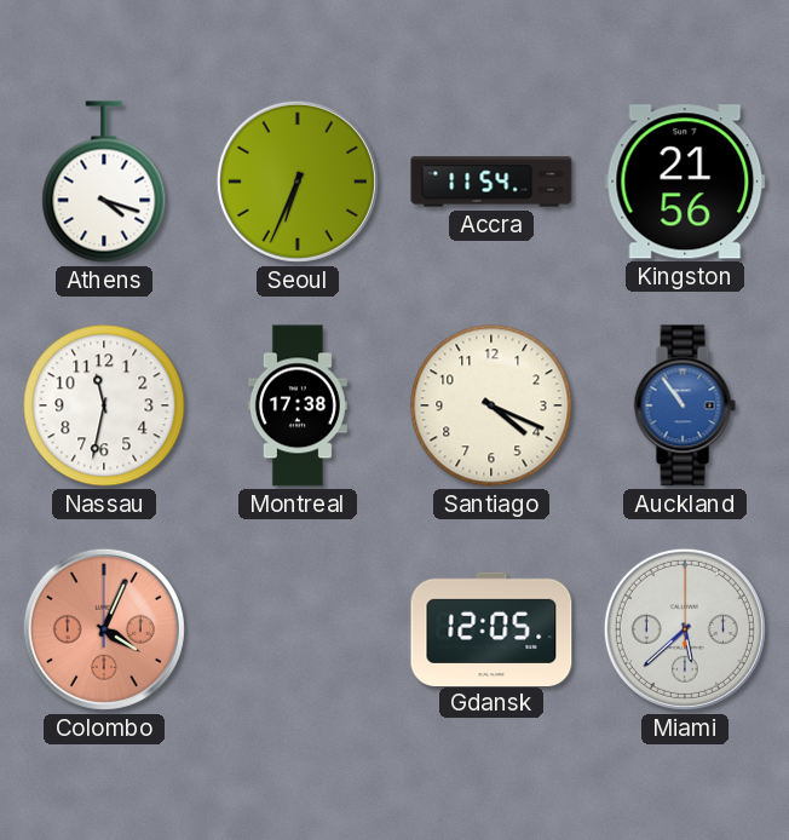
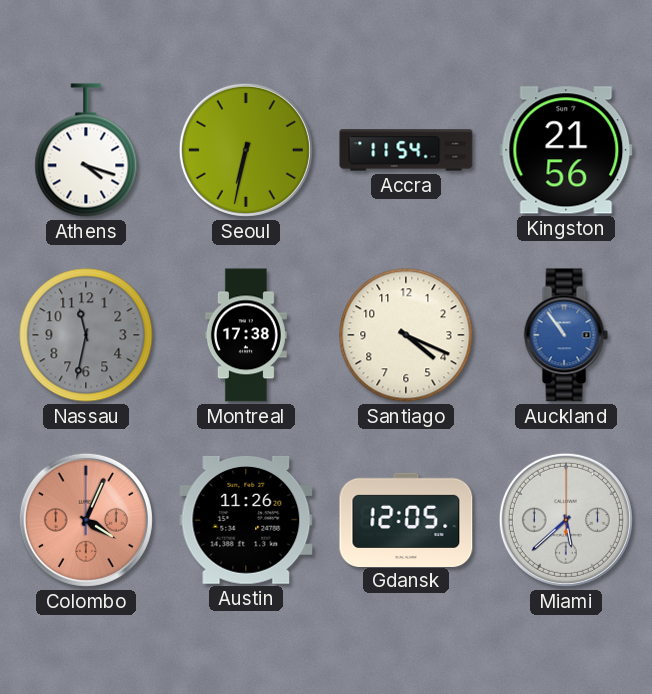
Seoul: 6:34 -> 6:32 (246, 150)
Nassau dial: white -> grey (86, 335)
Austin: none -> 11:26 (246, 520)
